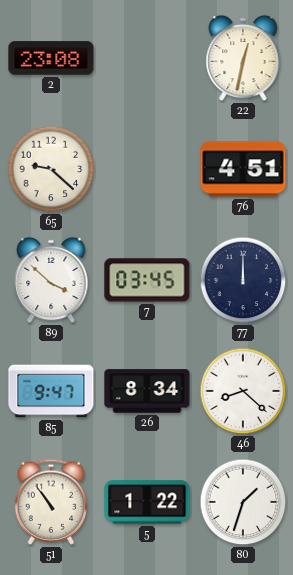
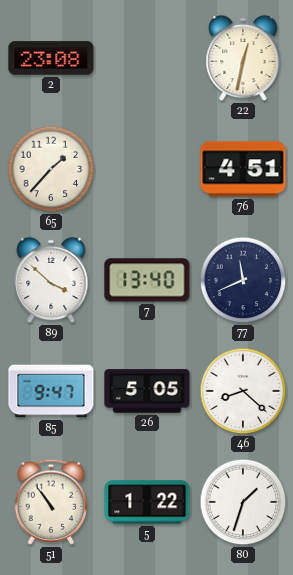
65: 9:22 -> 1:37 (51, 169)
7: 03:45 -> 13:40 (147, 280)
77: 12:00 -> 11:41 (243, 280)
26: 8:34 -> 5:05 (147, 391)
